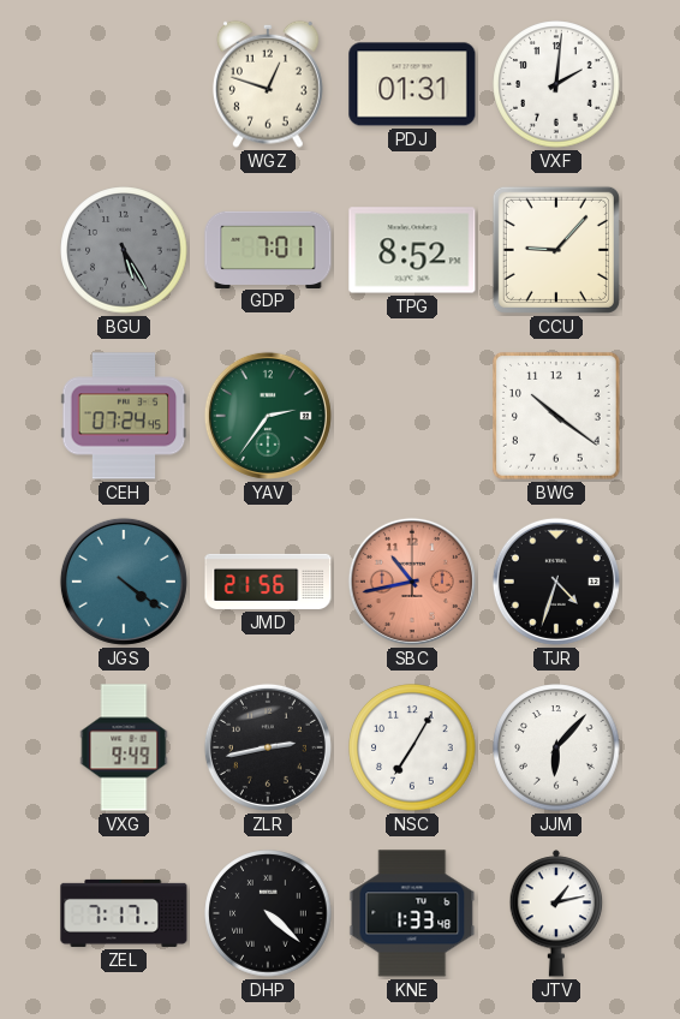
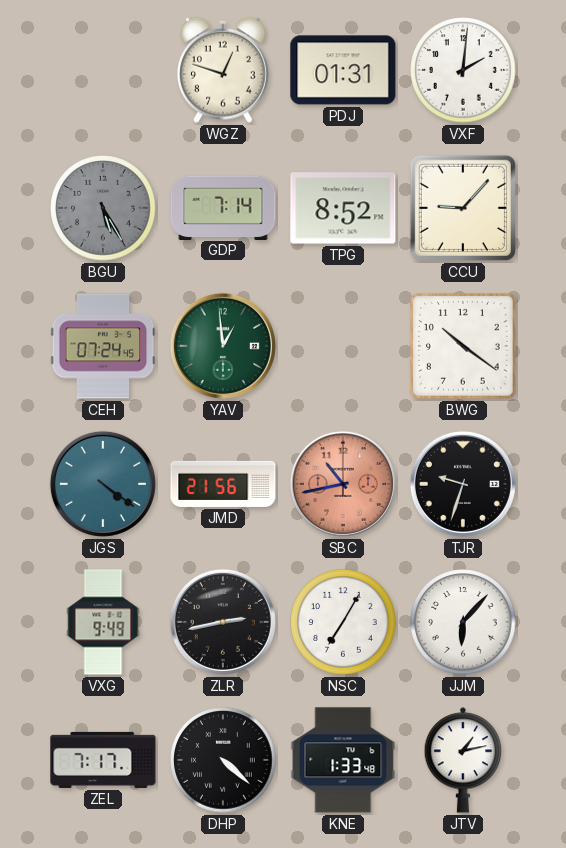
GDP: 7:01 -> 7:14 (223, 207)
YAV: 2:36 -> 12:59 (223, 346)
TJR: 4:33 -> 9:33 (463, 484)
